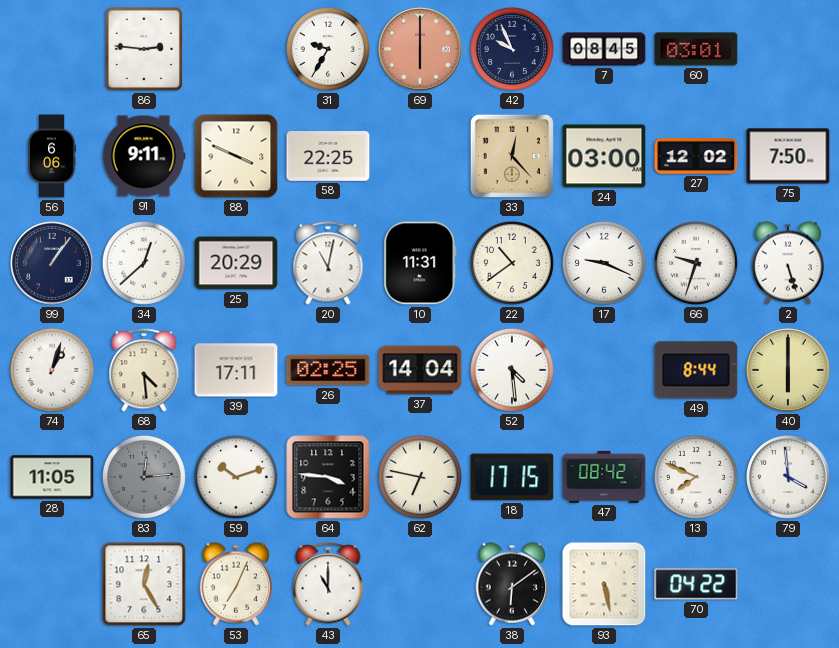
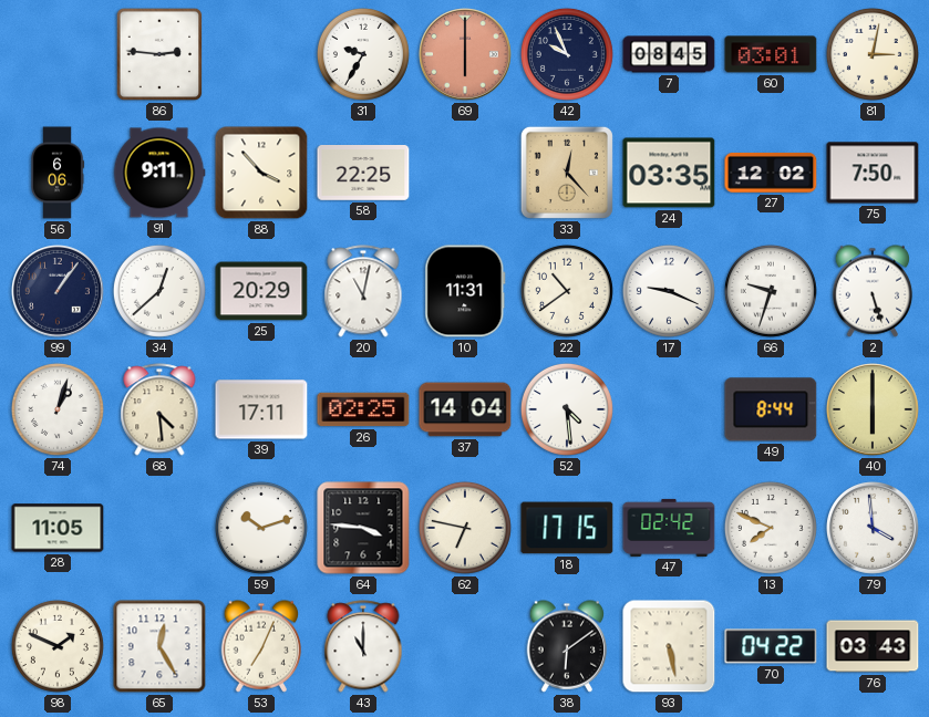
81: none -> 3:02 (873, 54)
88: 3:49 -> 3:53 (261, 173)
24: 03:00 -> 03:35 (669, 173)
83: 12:14 -> none (144, 477)
47: 08:42 -> 02:42 (669, 528)
98: none -> 1:49 (58, 646)
76: none -> 03:43 (873, 646)
